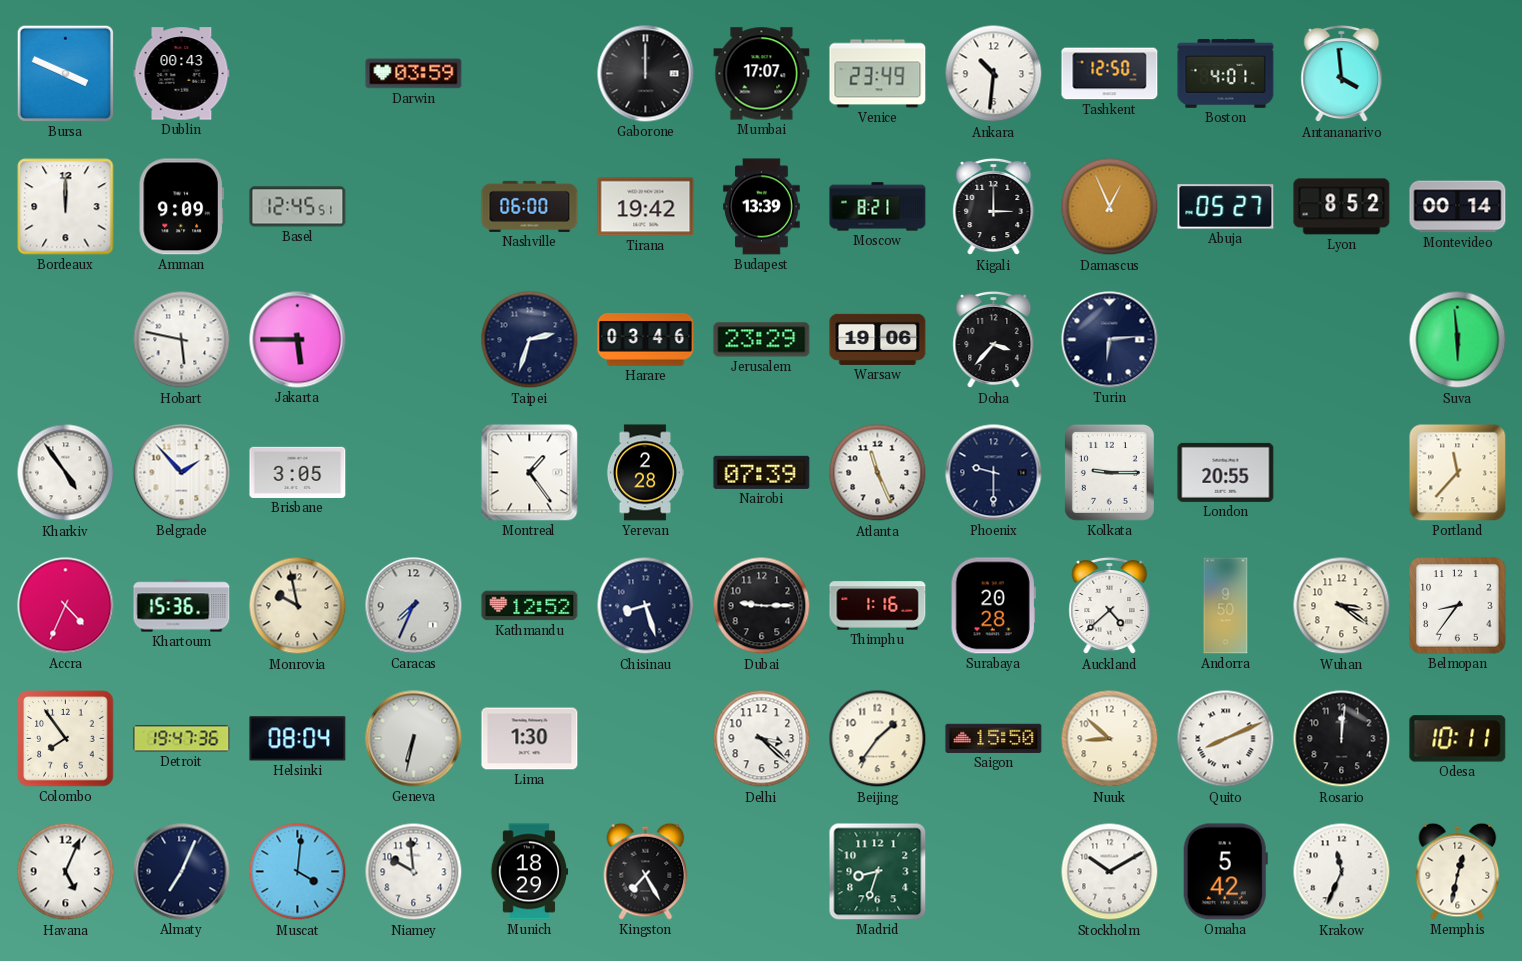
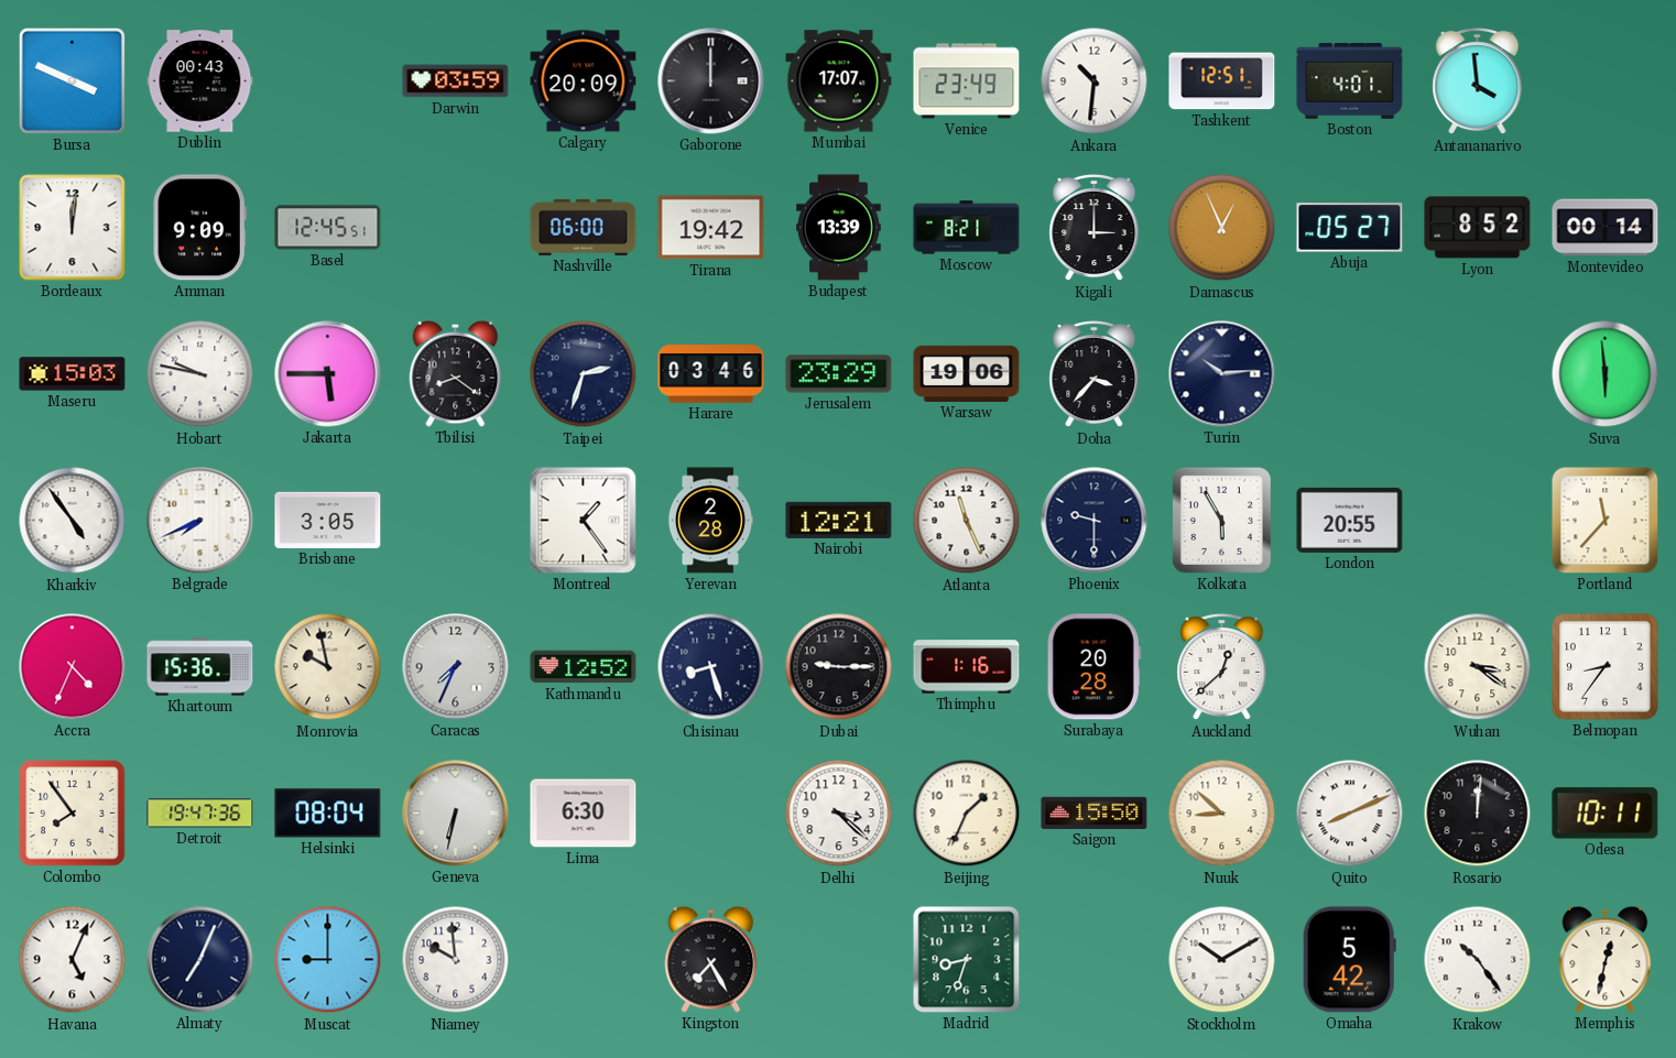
Calgary: none -> 20:09 (584, 81)
Tashkent: 12:50 -> 12:51 (1222, 81)
Bordeaux: 12:00 -> 12:01 (73, 228)
Maseru: none -> 15:03 (73, 374)
Hobart: 5:47 -> 9:47 (200, 374)
Tbilisi: none -> 8:21 (456, 373)
Turin: 6:14 -> 10:14 (1222, 374)
Belgrade: 1:53 -> 7:41 (200, 521)
Nairobi: 07:39 -> 12:21 (839, 520)
Kolkata: 9:15 -> 5:55 (1221, 520)
Auckland: 4:38 -> 12:38 (1222, 667)
Andorra: 9:50 -> none (1226, 606)
Lima: 1:30 -> 6:30 (584, 814)
Beijing: 1:36 -> 1:34 (967, 814)
Muscat: 4:01 -> 9:00 (328, 960)
Munich: 18:29 -> none (529, 872)
Krakow: 11:34 -> 10:24 (1478, 960)
